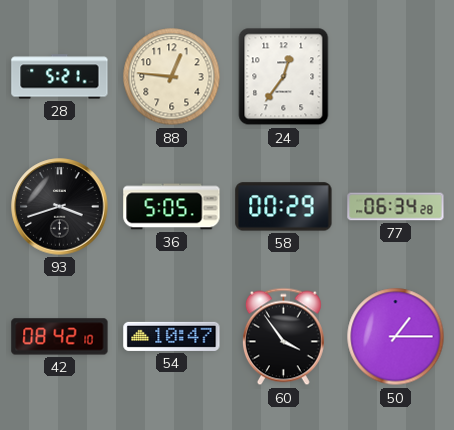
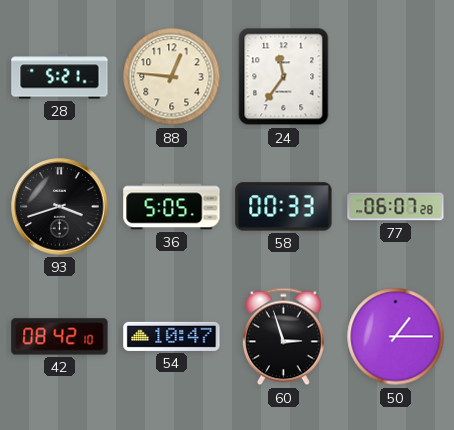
24: 12:36 -> 11:36 (284, 77)
58: 00:29 -> 00:33 (284, 207)
77: 06:34 -> 06:07 (396, 207)
60: 3:54 -> 2:57 (283, 337)
